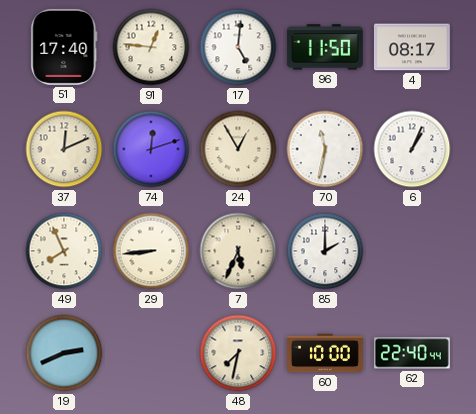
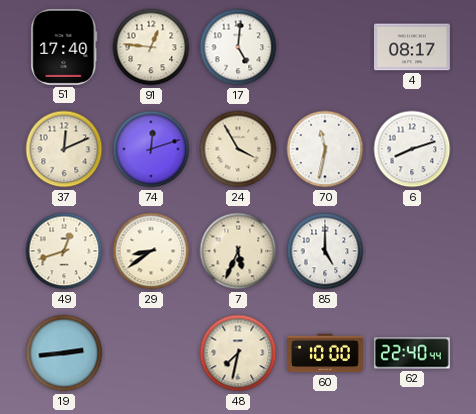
96: 11:50 -> none (325, 47)
24: 12:55 -> 3:55 (238, 149)
6: 1:04 -> 8:12 (412, 149)
49: 7:56 -> 12:42 (64, 251)
29: 8:44 -> 8:39 (151, 251)
85: 2:00 -> 5:00 (325, 251)
19: 2:41 -> 2:44 (64, 353)
